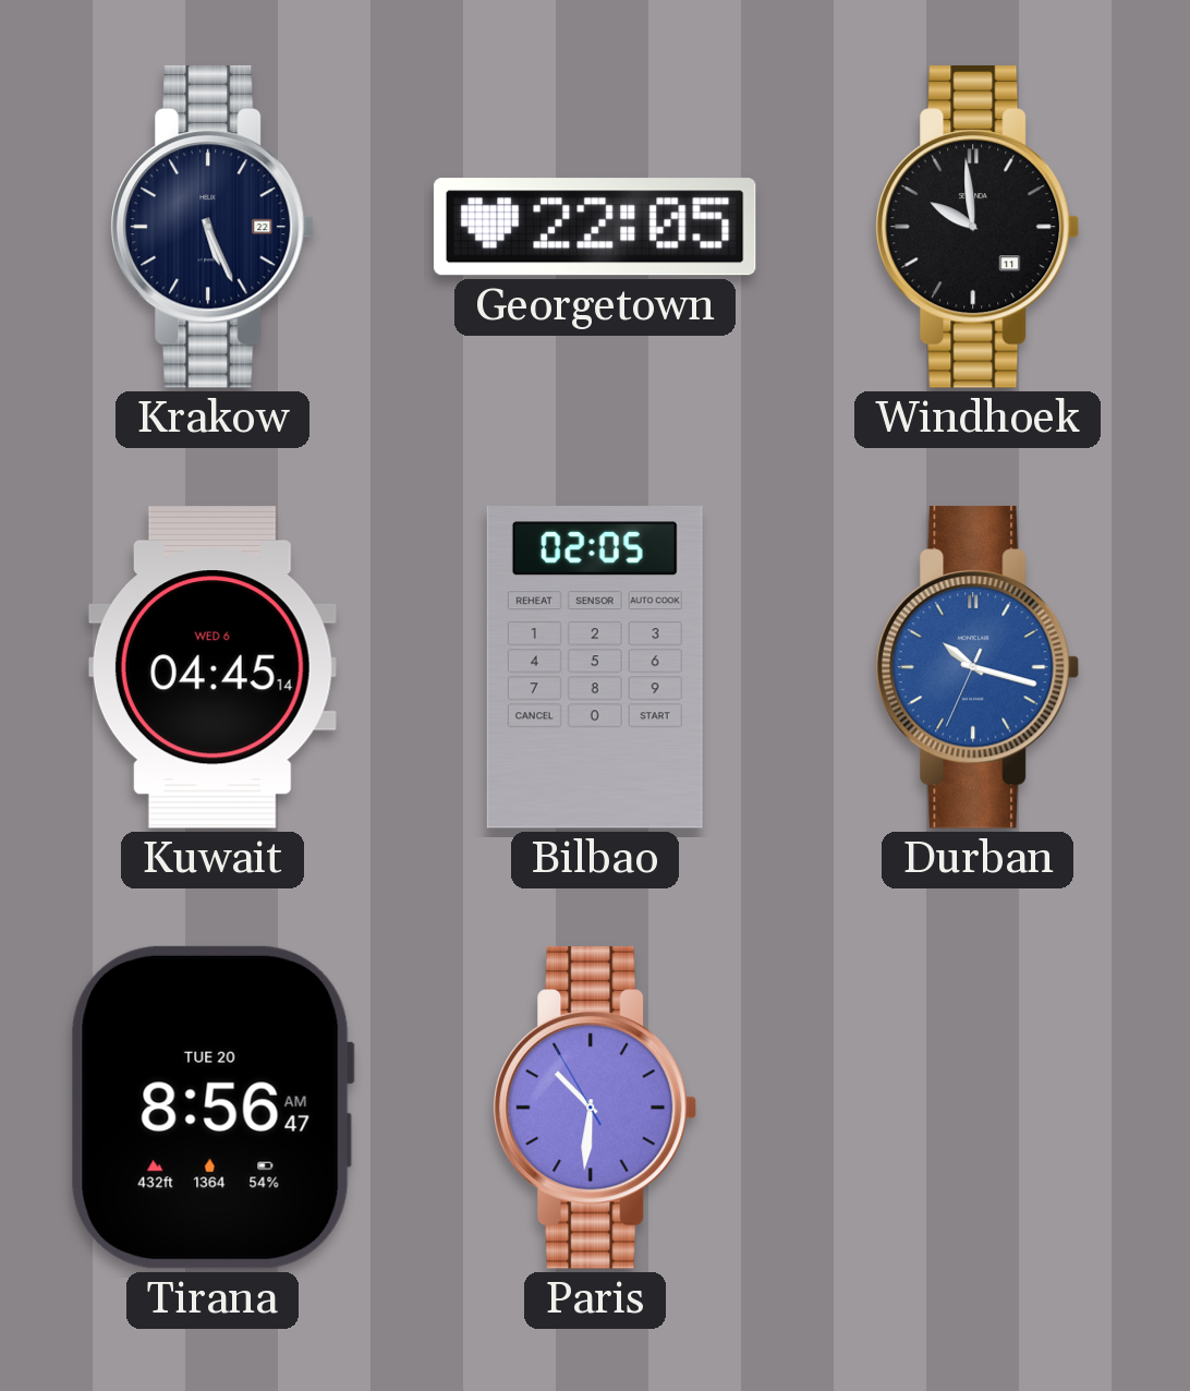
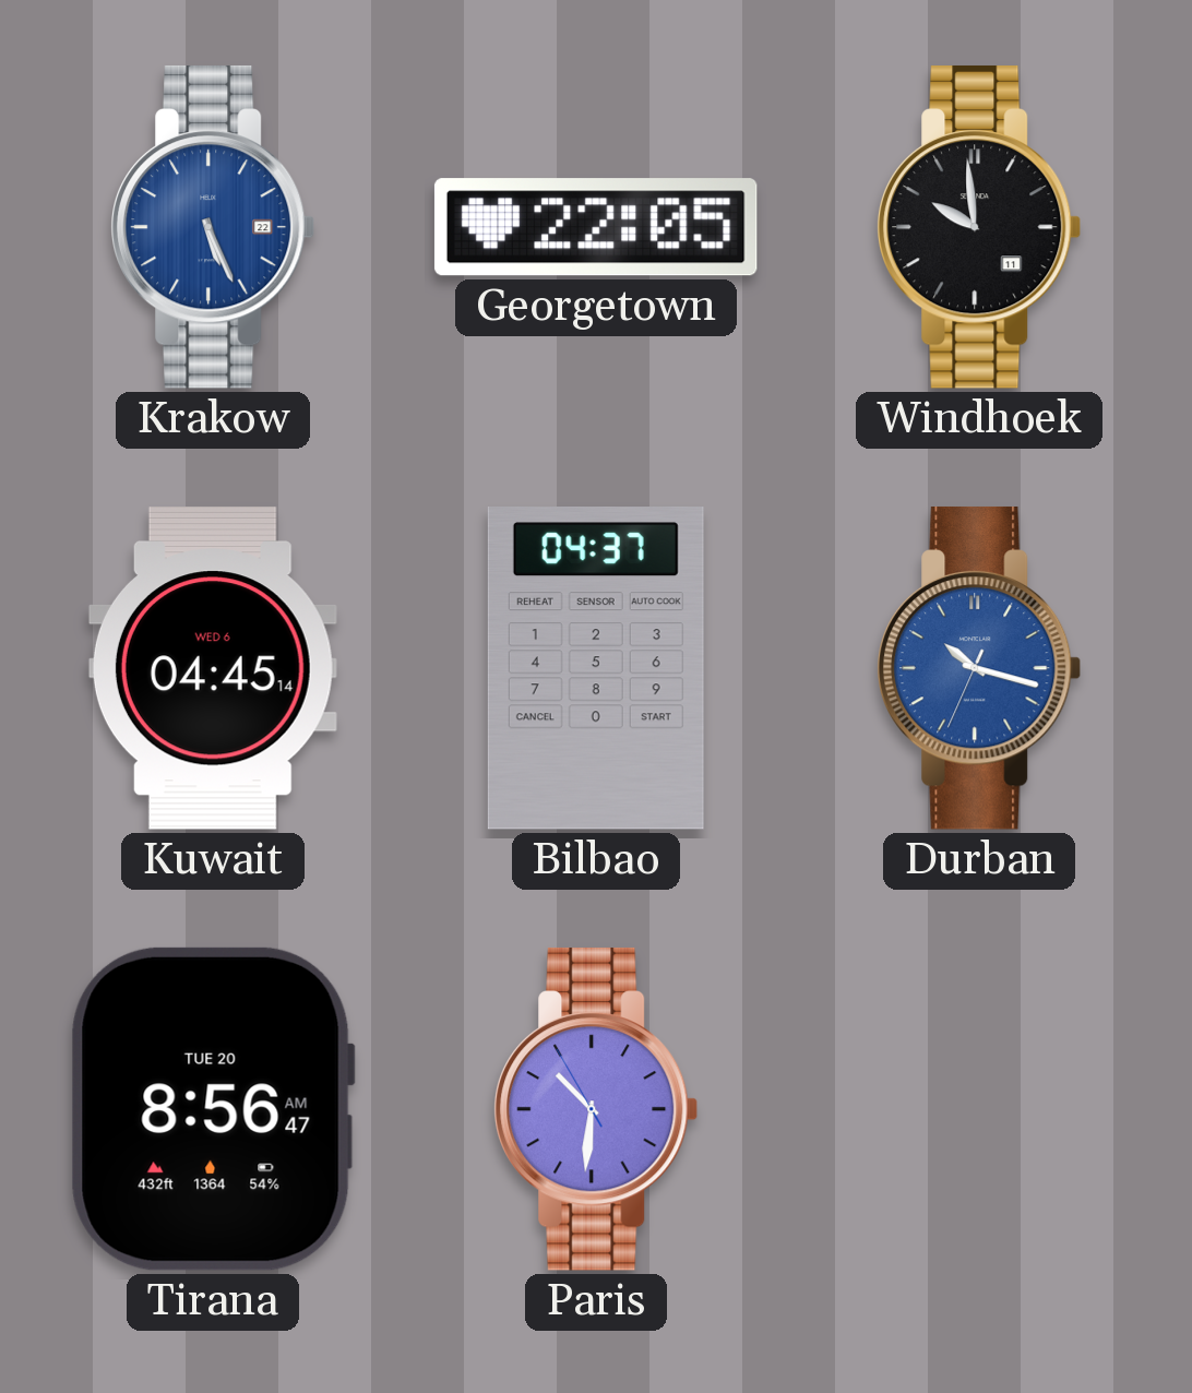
Krakow dial: navy -> blue (213, 227)
Bilbao: 02:05 -> 04:37 (596, 669)
